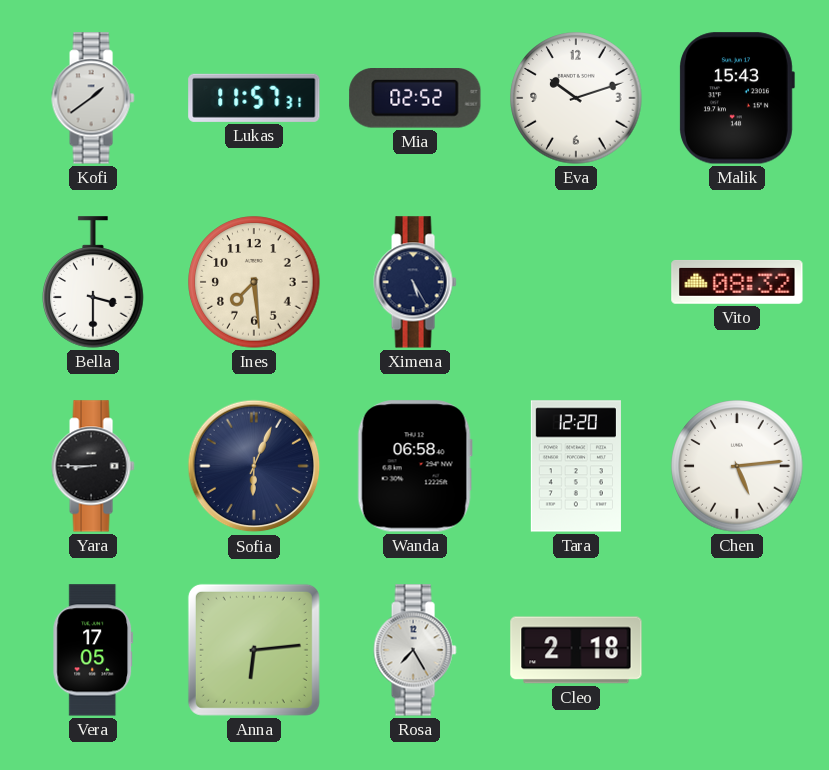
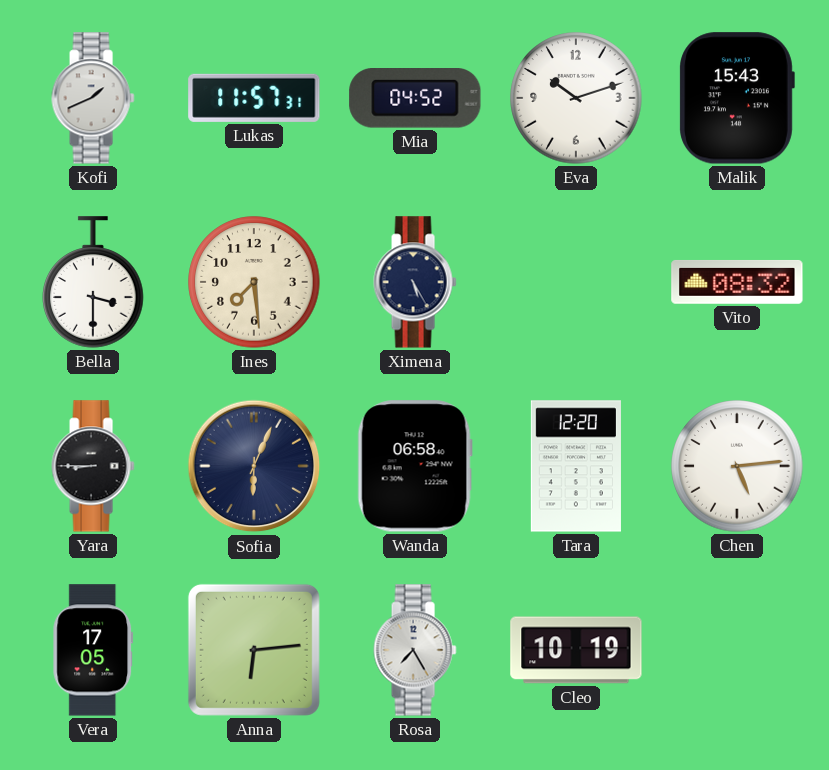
Kofi: 1:39 -> 1:41 (93, 98)
Mia: 02:52 -> 04:52 (415, 98)
Cleo: 2:18 -> 10:19 (576, 650)
